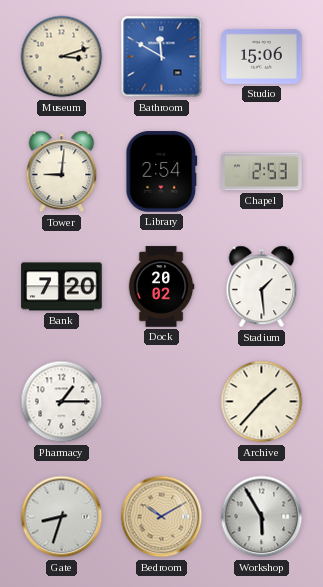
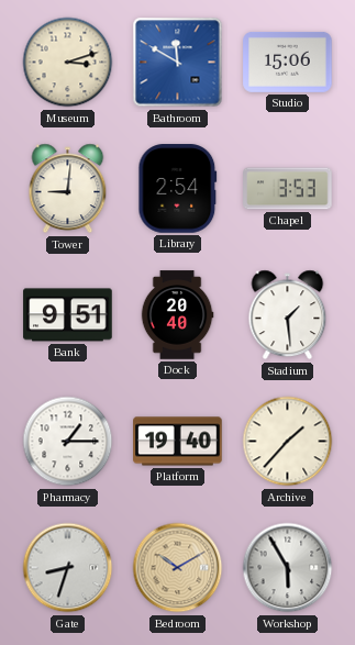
Chapel: 2:53 -> 3:53 (288, 189)
Bank: 7:20 -> 9:51 (68, 315)
Dock: 20:02 -> 20:40 (177, 315)
Platform: none -> 19:40 (178, 442)
